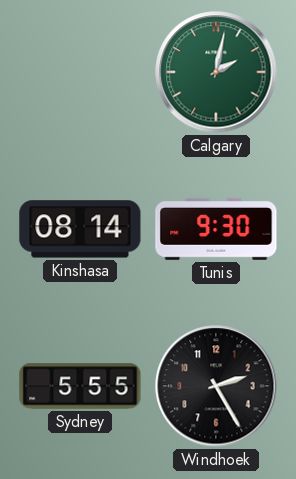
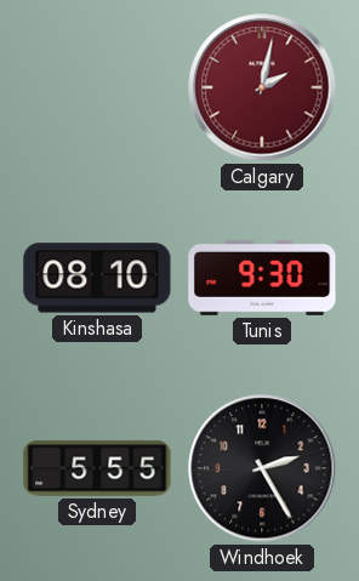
Calgary dial: green -> burgundy (262, 87)
Kinshasa: 08:14 -> 08:10 (97, 278)
